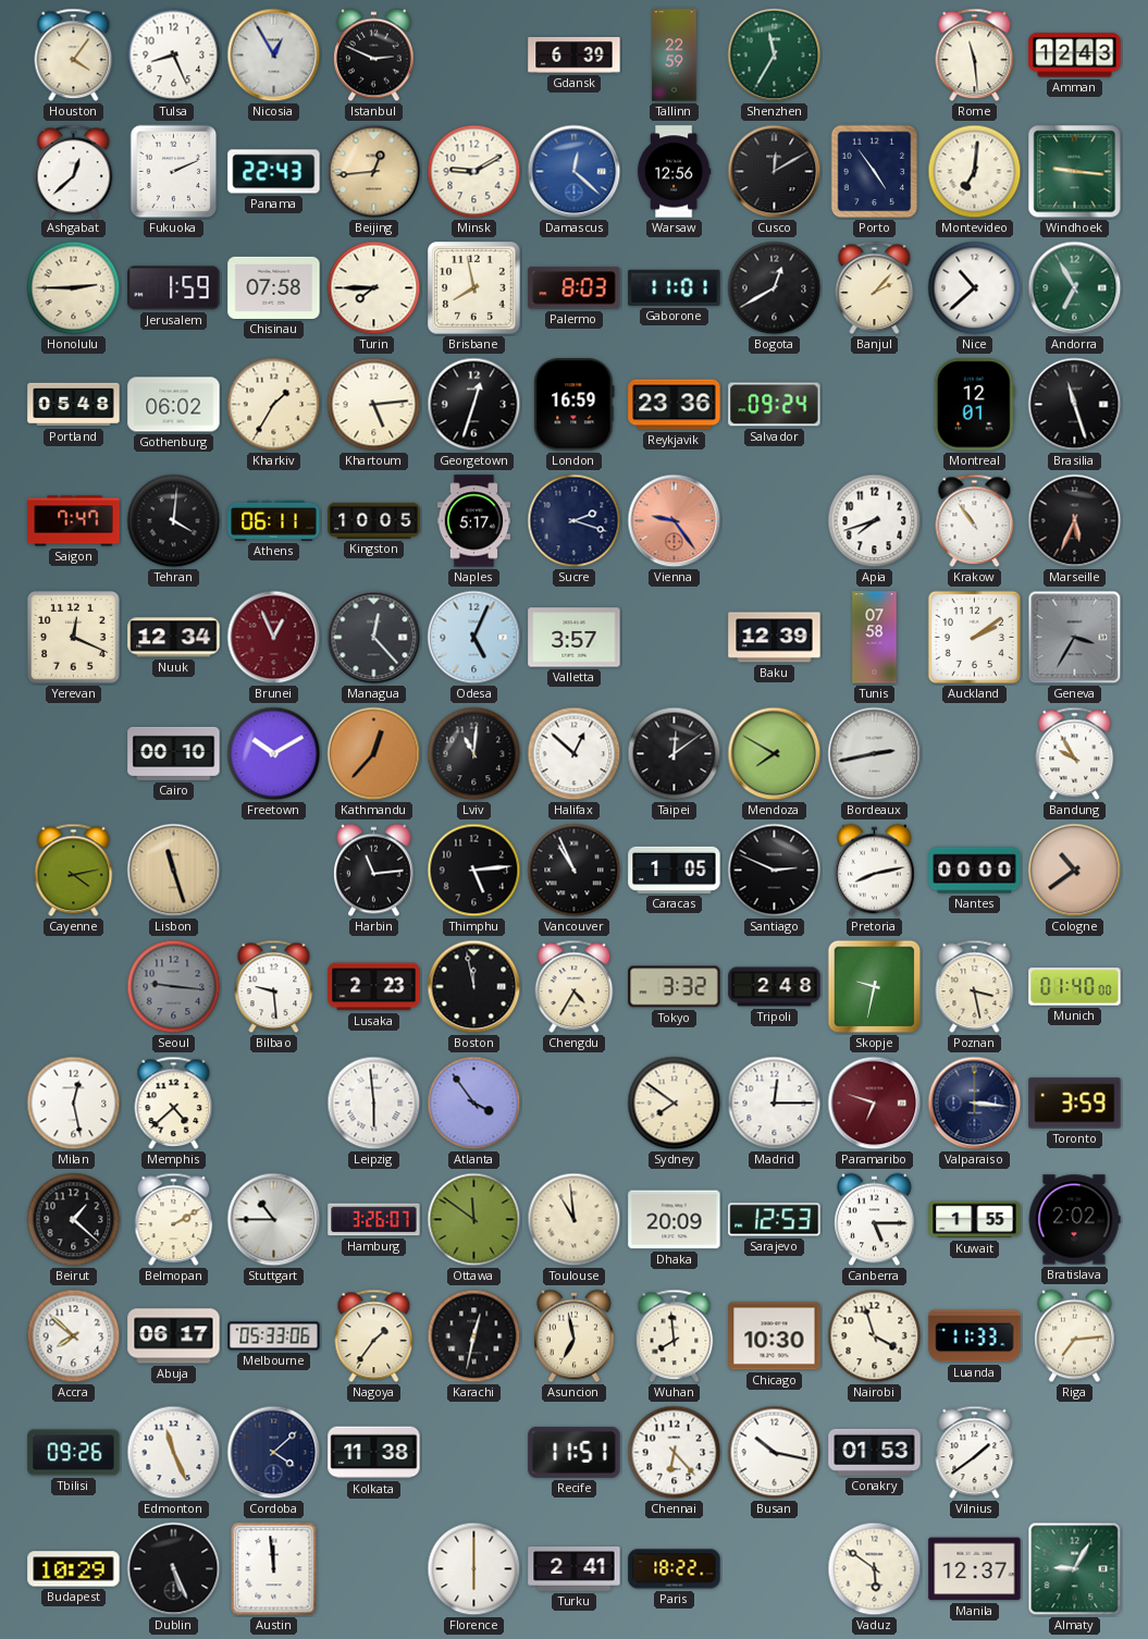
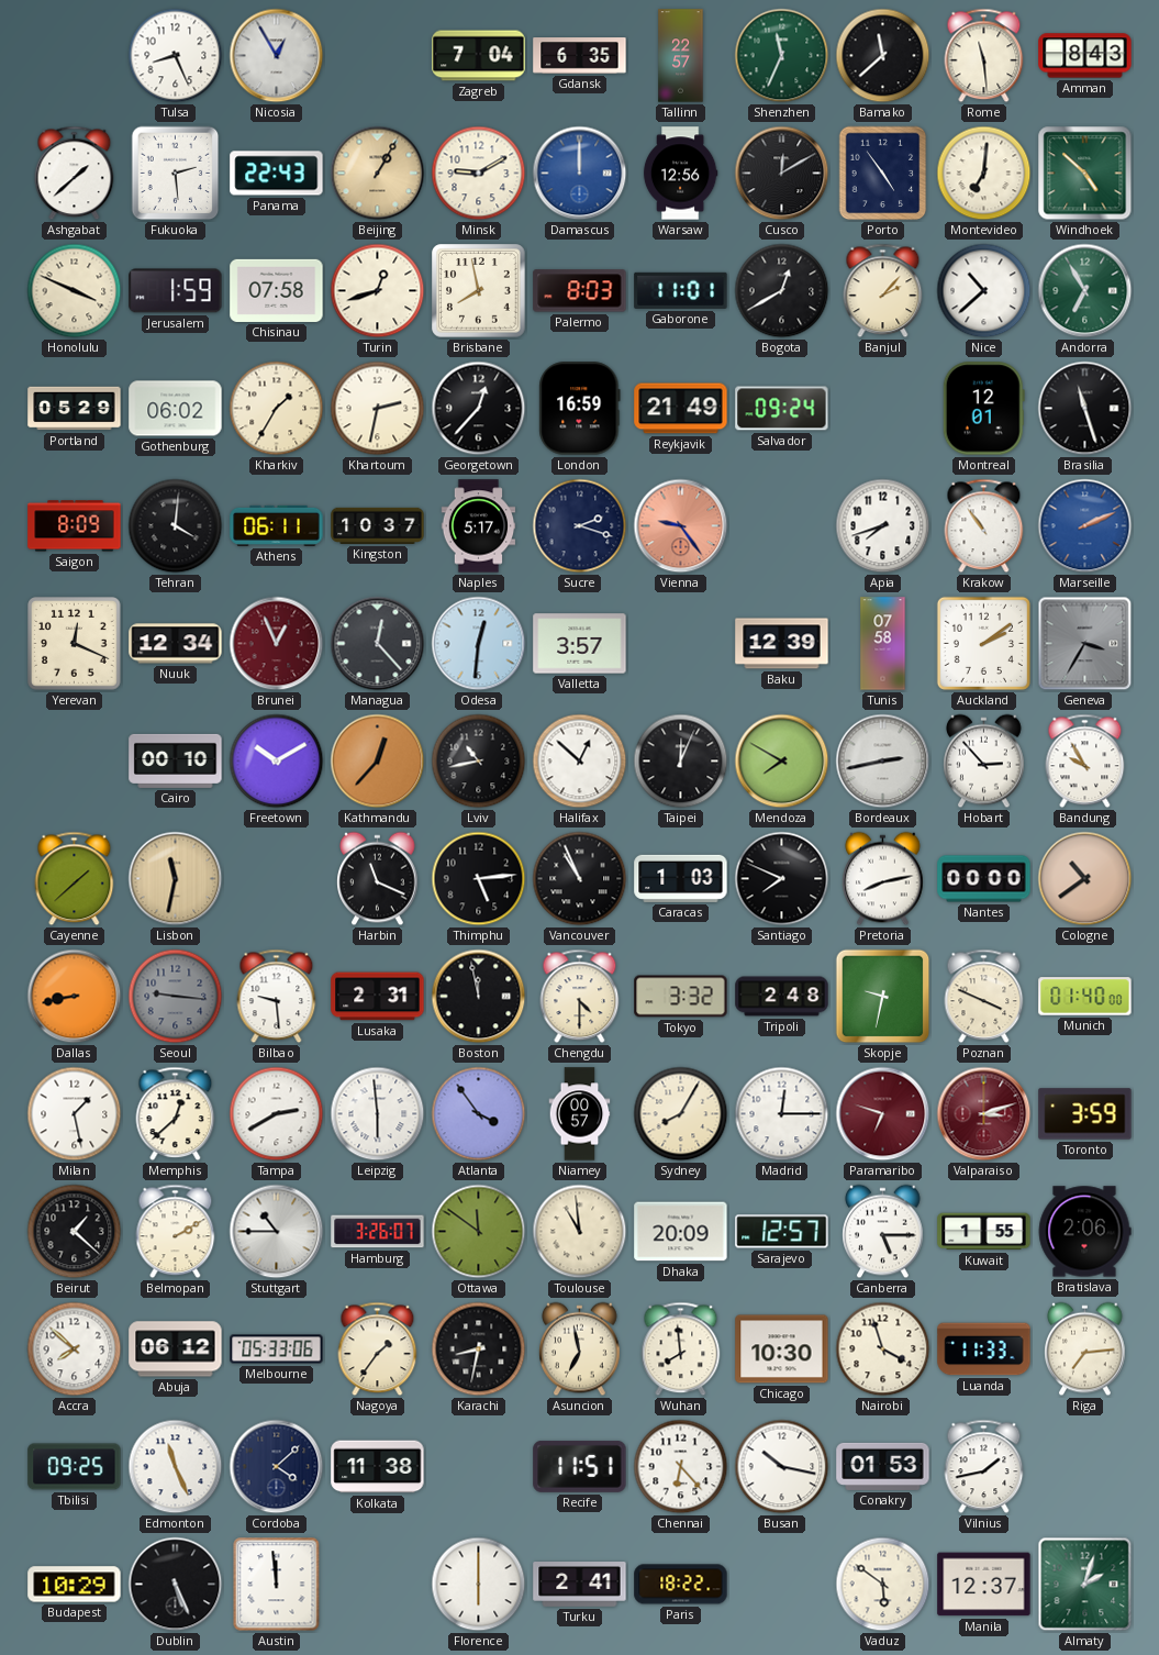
Houston: 4:06 -> none (74, 56)
Istanbul: 2:49 -> none (374, 56)
Zagreb: none -> 7:04 (479, 56)
Gdansk: 6:39 -> 6:35 (580, 56)
Tallinn: 22:59 -> 22:57 (681, 56)
Shenzhen: 11:35 -> 11:34 (782, 56)
Bamako: none -> 11:38 (883, 56)
Amman: 12:43 -> 8:43 (1085, 56)
Ashgabat: 12:38 -> 1:38 (75, 174)
Fukuoka: 2:11 -> 2:29 (176, 174)
Beijing: 12:44 -> 1:05 (378, 174)
Damascus: 12:22 -> 12:00 (580, 174)
Windhoek: 9:16 -> 4:52 (1085, 174)
Honolulu: 2:45 -> 3:49 (75, 291)
Turin: 7:45 -> 12:42 (378, 291)
Portland: 05:48 -> 05:29 (75, 409)
Khartoum: 5:14 -> 2:32 (378, 409)
Georgetown: 12:33 -> 12:37 (479, 409)
Reykjavik: 23:36 -> 21:49 (681, 409)
Saigon: 7:47 -> 8:09 (75, 526)
Kingston: 10:05 -> 10:37 (378, 525)
Marseille: 5:34 -> 2:11 (1085, 526)
Marseille dial: black -> blue (1085, 526)
Odesa: 5:04 -> 12:31 (479, 644)
Lviv: 11:01 -> 10:43 (479, 762)
Taipei: 12:09 -> 12:04 (681, 762)
Hobart: none -> 2:53 (984, 762)
Cayenne: 4:13 -> 1:38 (75, 879)
Lisbon: 11:27 -> 11:32 (176, 879)
Harbin: 11:14 -> 11:19 (378, 879)
Caracas: 1:05 -> 1:03 (681, 878)
Santiago: 2:49 -> 7:49 (782, 879)
Dallas: none -> 8:43 (75, 997)
Lusaka: 2:23 -> 2:31 (378, 997)
Chengdu: 4:35 -> 4:30 (580, 997)
Poznan: 3:28 -> 3:49 (984, 997)
Milan: 12:28 -> 1:28 (75, 1114)
Memphis: 4:38 -> 12:38 (176, 1114)
Tampa: none -> 2:40 (277, 1114)
Niamey: none -> 00:57 (580, 1114)
Sydney: 7:51 -> 8:05 (681, 1114)
Valparaiso: 3:16 -> 3:12 (984, 1114)
Valparaiso dial: navy -> burgundy (984, 1114)
Sarajevo: 12:53 -> 12:57 (782, 1232)
Bratislava: 2:02 -> 2:06 (1084, 1232)
Abuja: 06:17 -> 06:12 (176, 1349)
Karachi: 12:32 -> 8:32 (479, 1349)
Tbilisi: 09:26 -> 09:25 (75, 1467)
Vilnius: 1:39 -> 1:43 (984, 1467)
Almaty: 9:05 -> 2:03 (1085, 1585)
